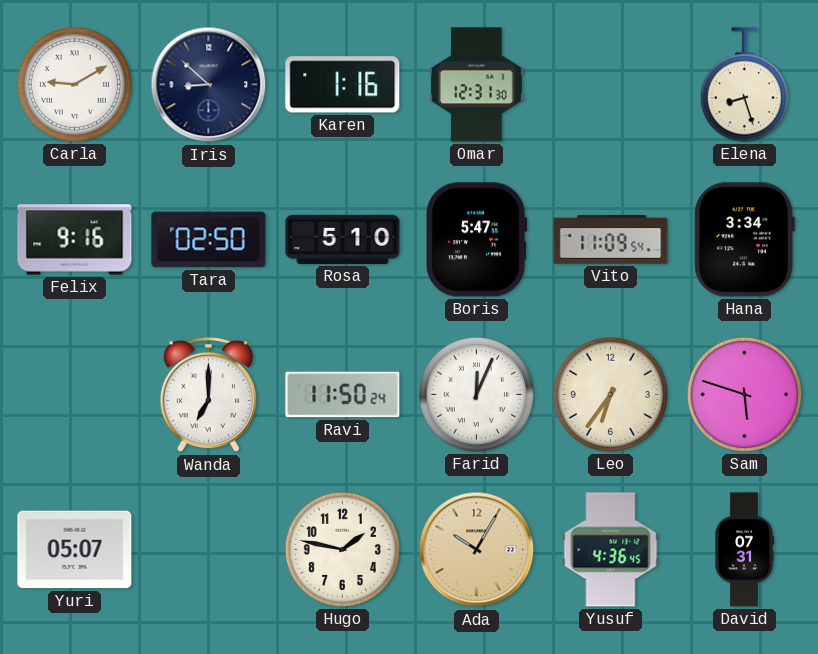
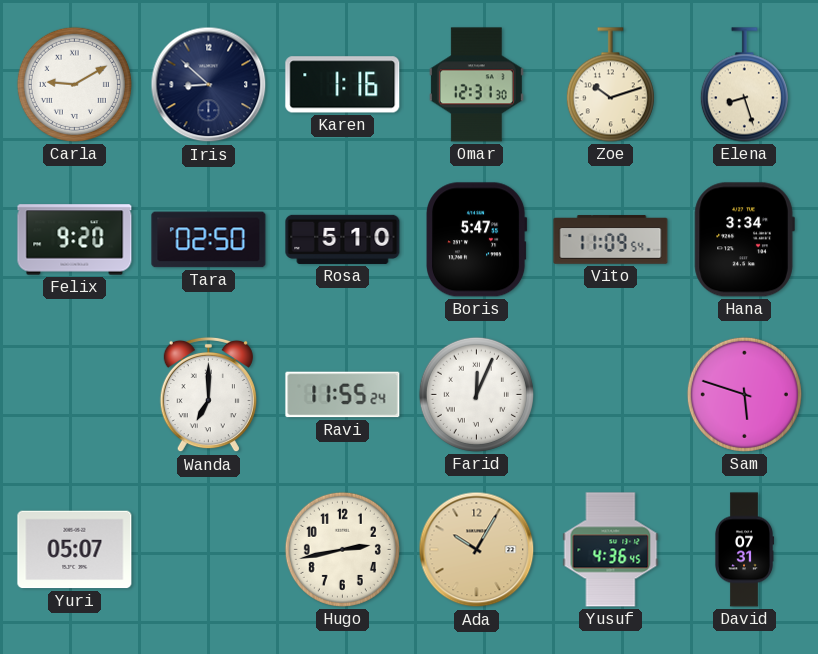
Zoe: none -> 10:12 (610, 85)
Felix: 9:16 -> 9:20 (75, 240)
Ravi: 11:50 -> 11:55 (343, 395)
Leo: 6:36 -> none (610, 394)
Hugo: 1:47 -> 2:43 (342, 549)
